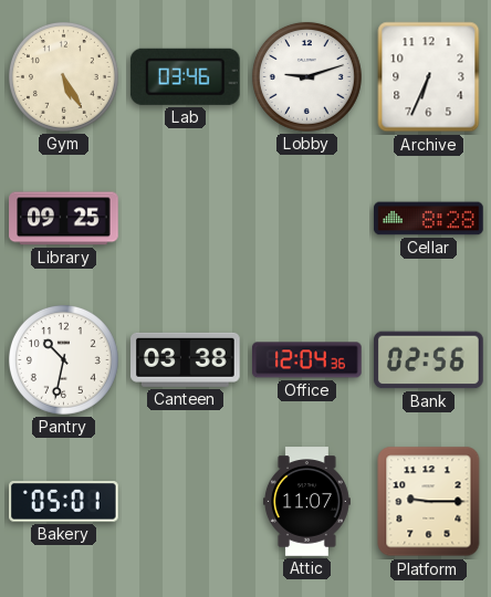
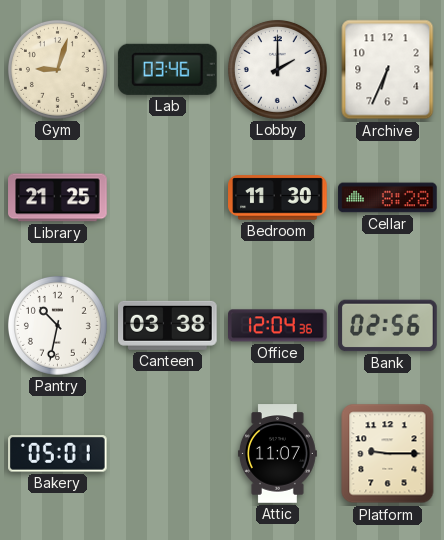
Gym: 5:25 -> 9:03 (57, 69)
Lobby: 9:12 -> 2:00 (277, 69)
Library: 09:25 -> 21:25 (58, 198)
Bedroom: none -> 11:30 (278, 198)
